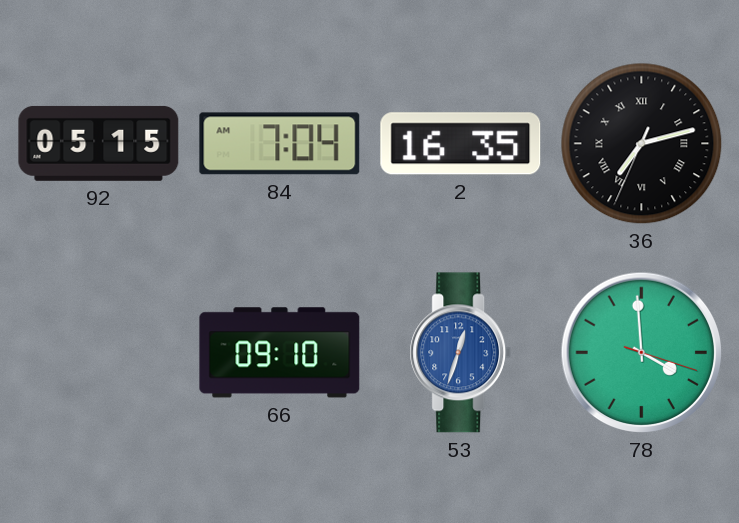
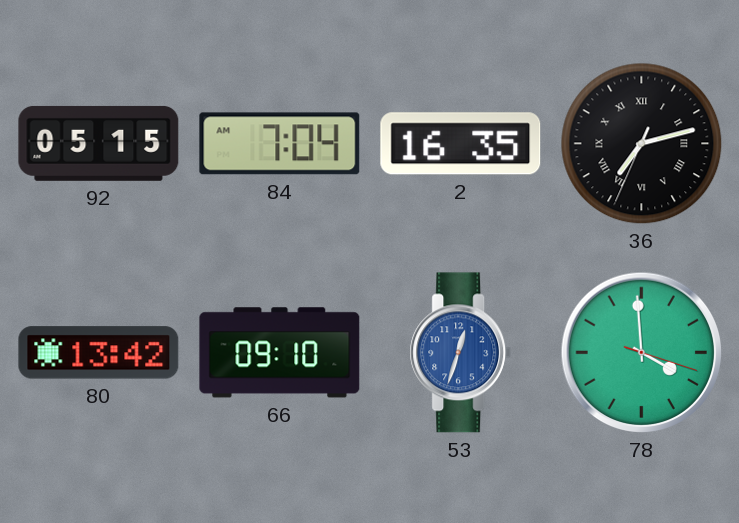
80: none -> 13:42 (99, 353)
